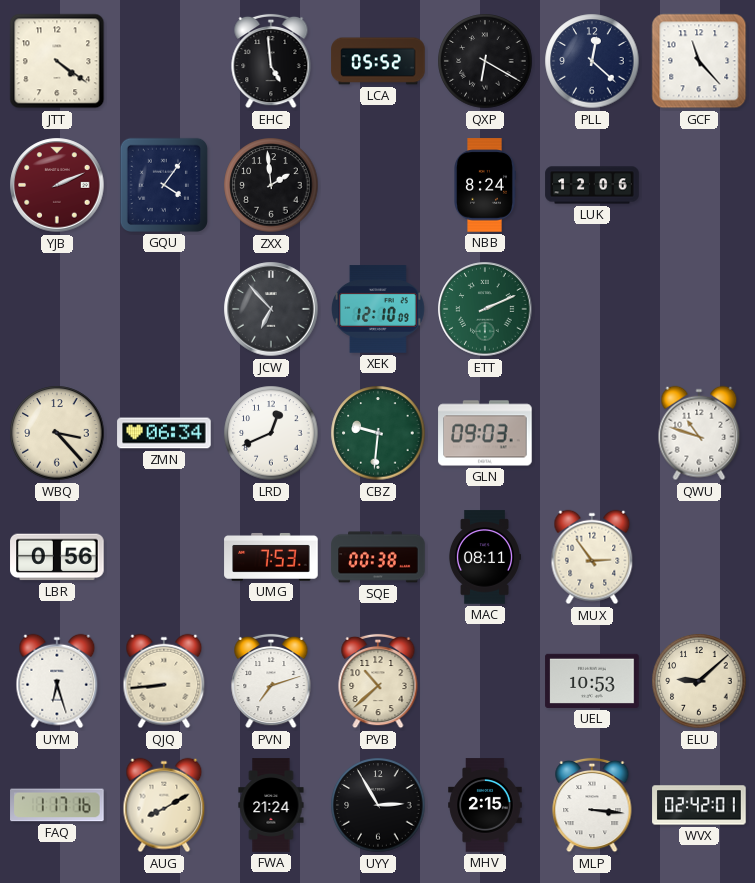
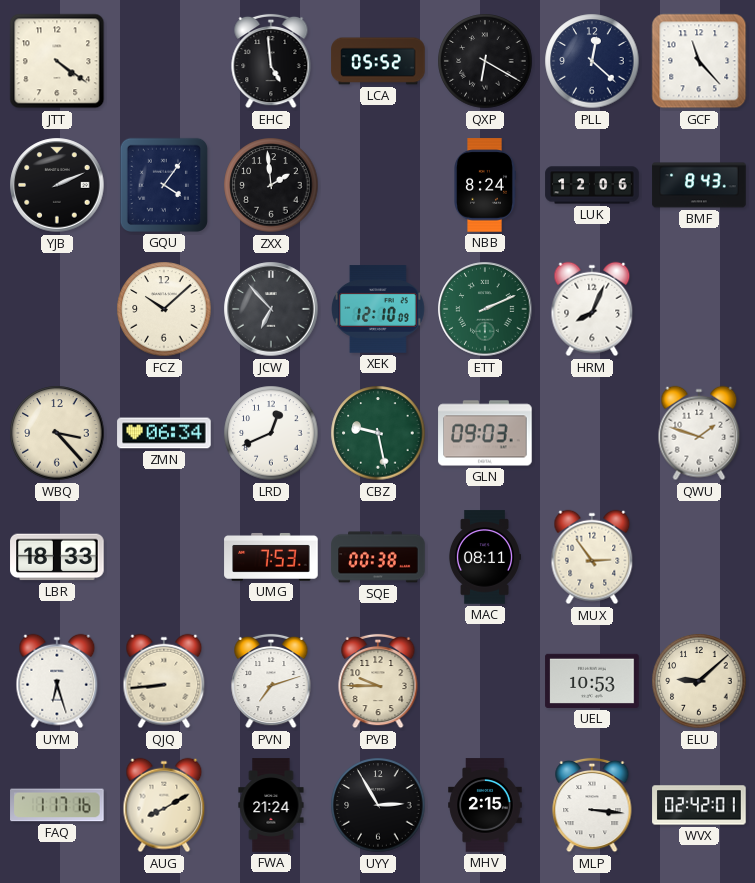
YJB dial: burgundy -> black (57, 185)
BMF: none -> 8:43 (699, 185)
FCZ: none -> 10:08 (164, 309)
HRM: none -> 8:04 (592, 309)
CBZ: 9:31 -> 9:28 (378, 433)
QWU: 10:48 -> 1:48 (699, 433)
LBR: 0:56 -> 18:33 (57, 557)
PVB: 10:38 -> 9:45 (378, 681)
